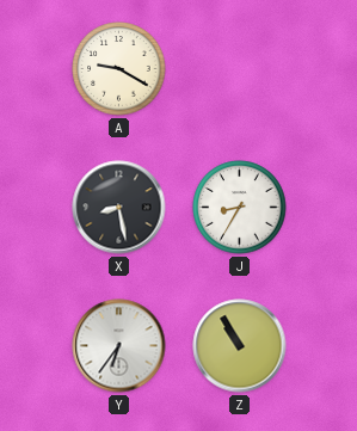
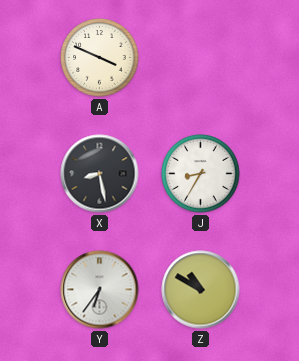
A: 9:20 -> 3:49 (100, 58)
Z: 10:55 -> 10:50 (201, 290)
